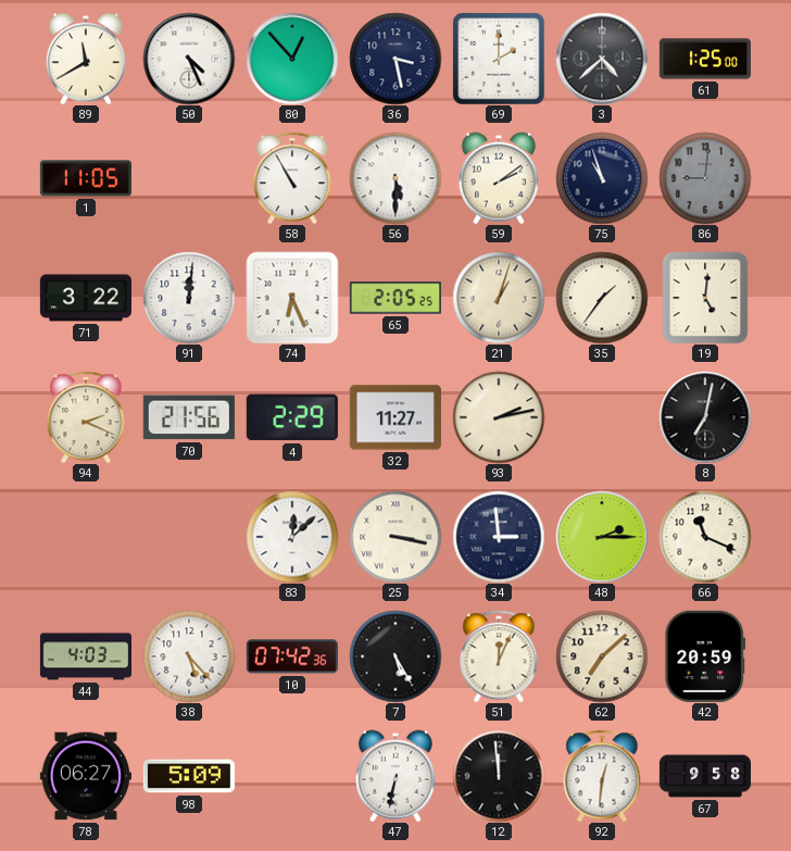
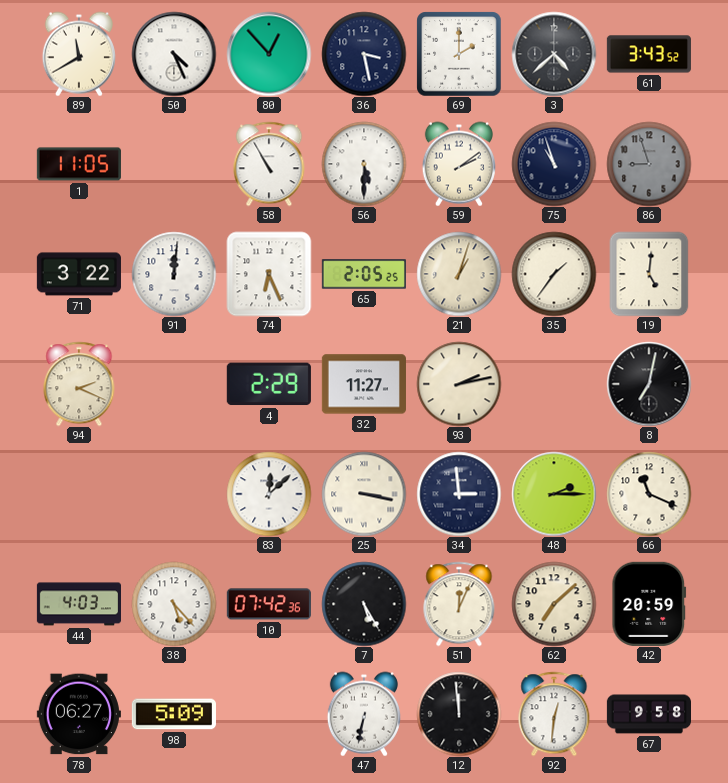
61: 1:25 -> 3:43 (649, 54)
86: 9:01 -> 8:57 (649, 164)
70: 21:56 -> none (189, 417)
